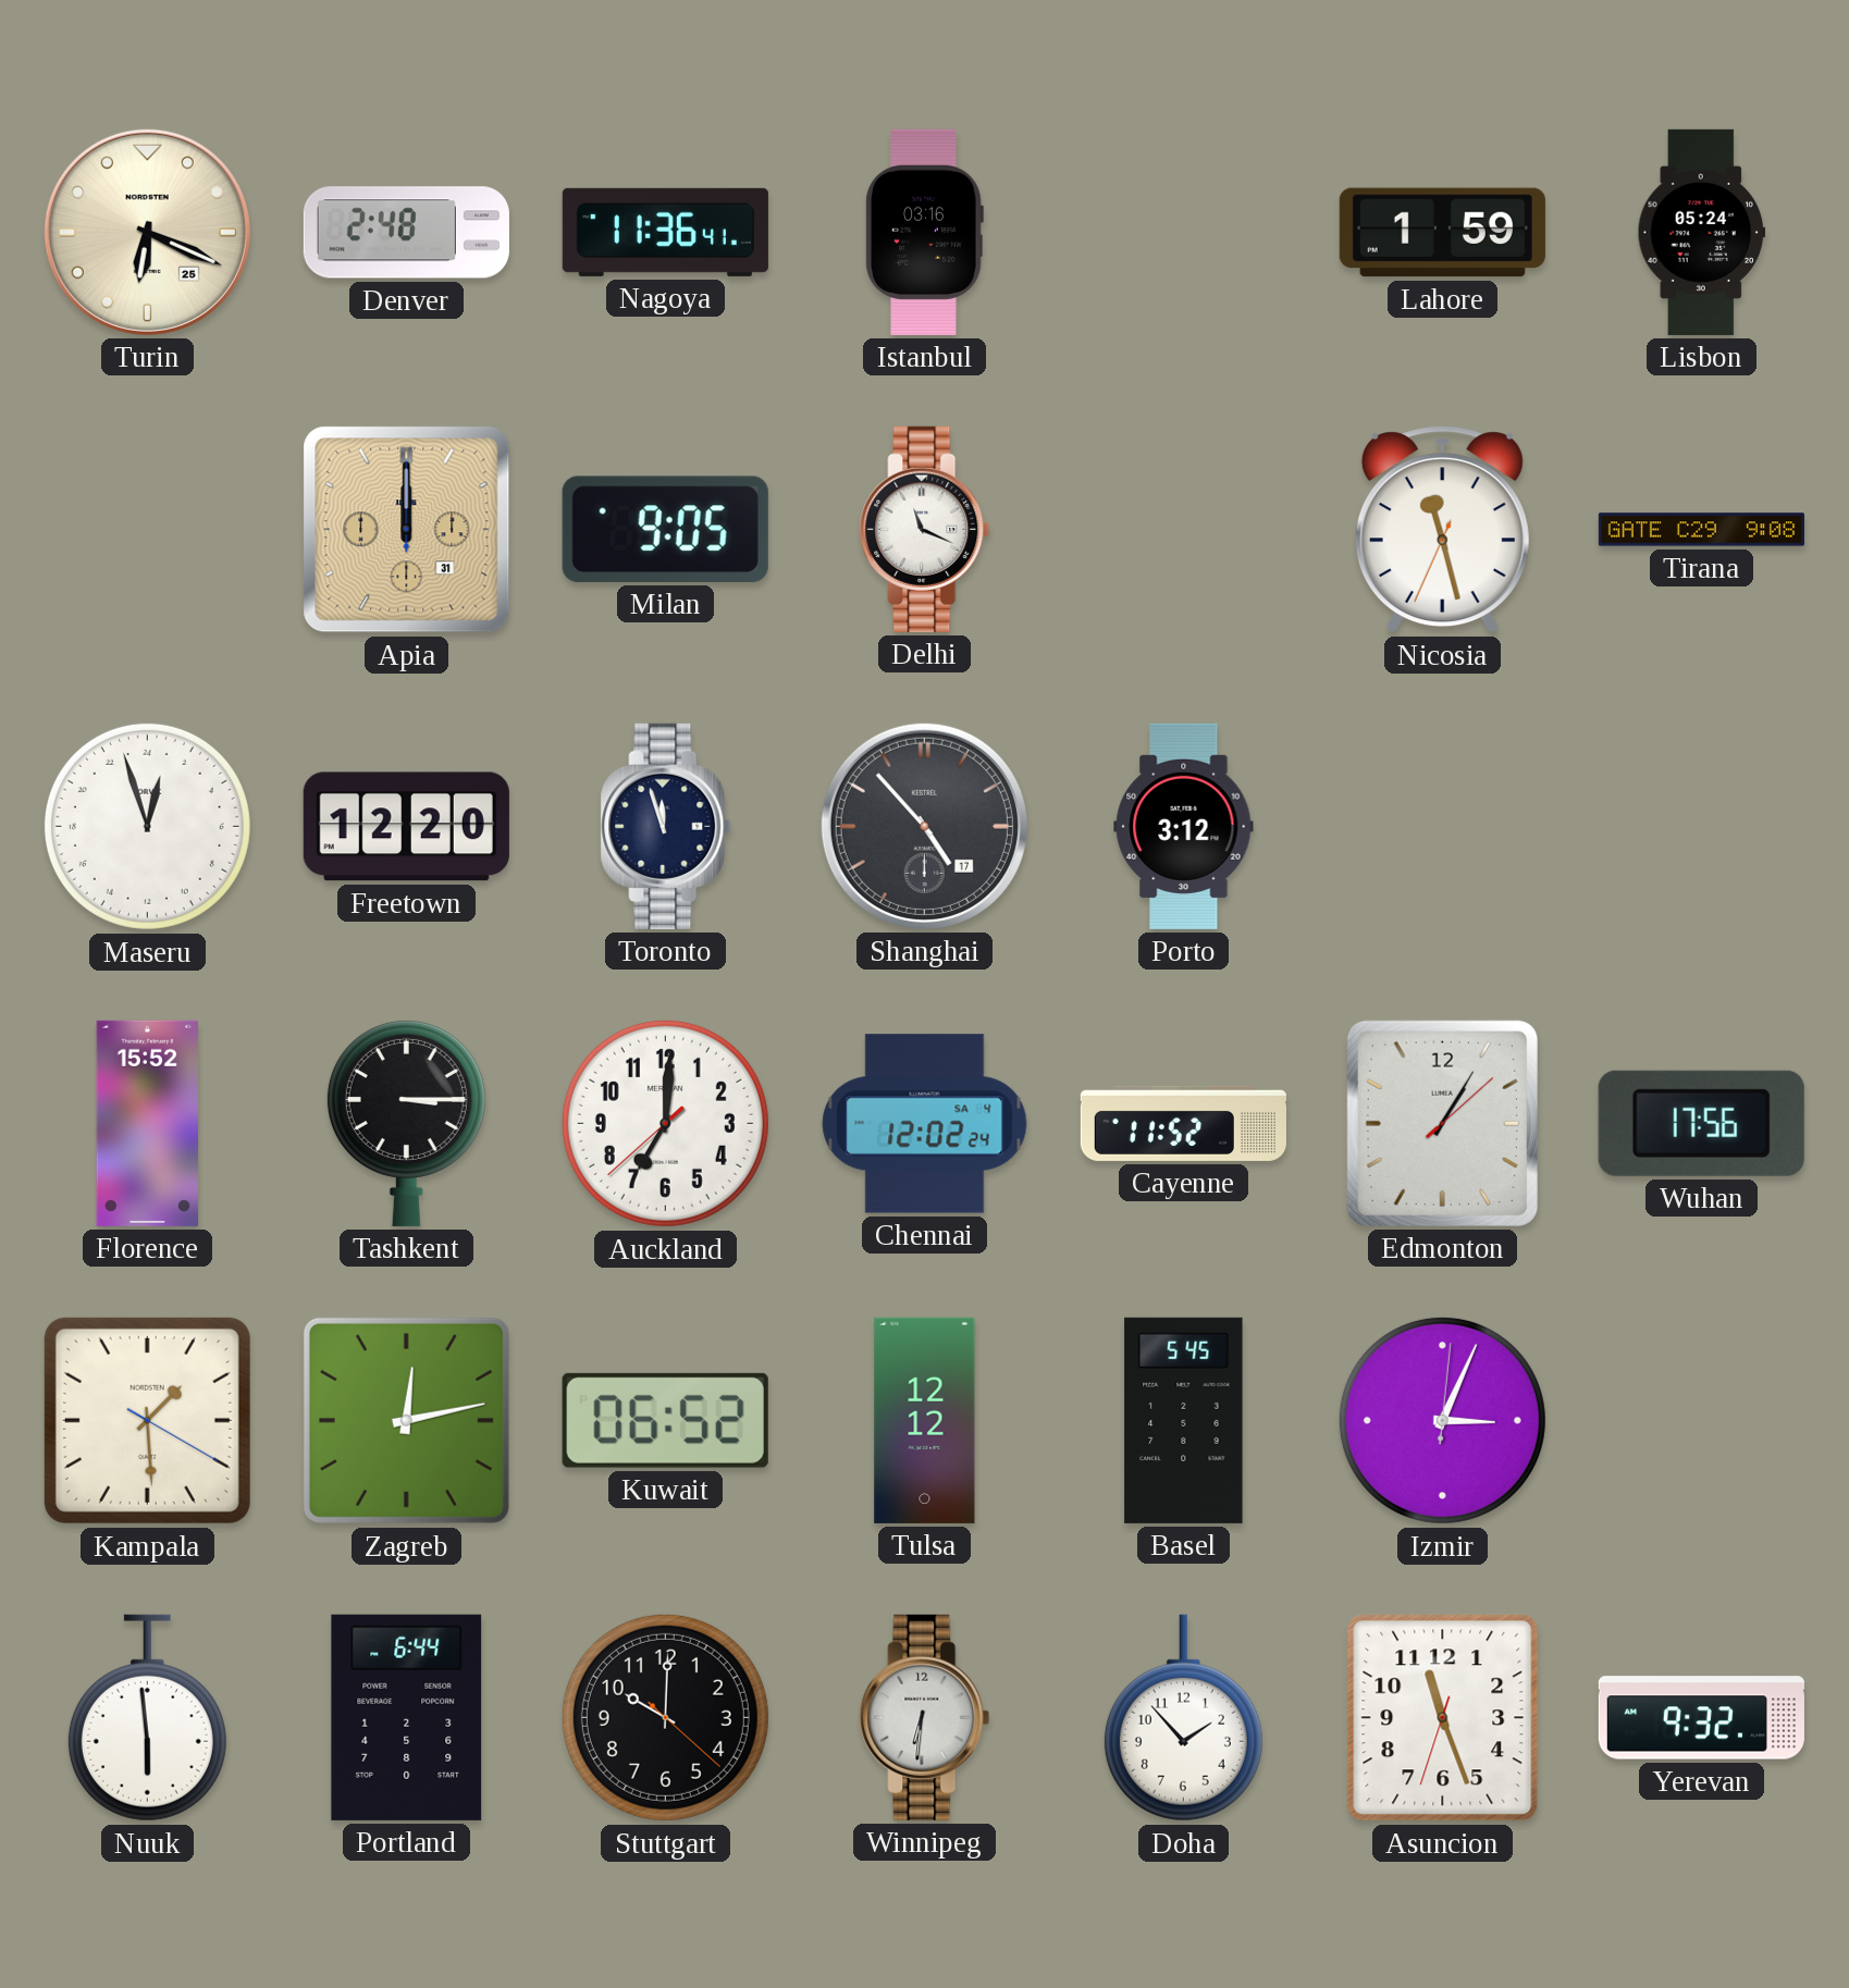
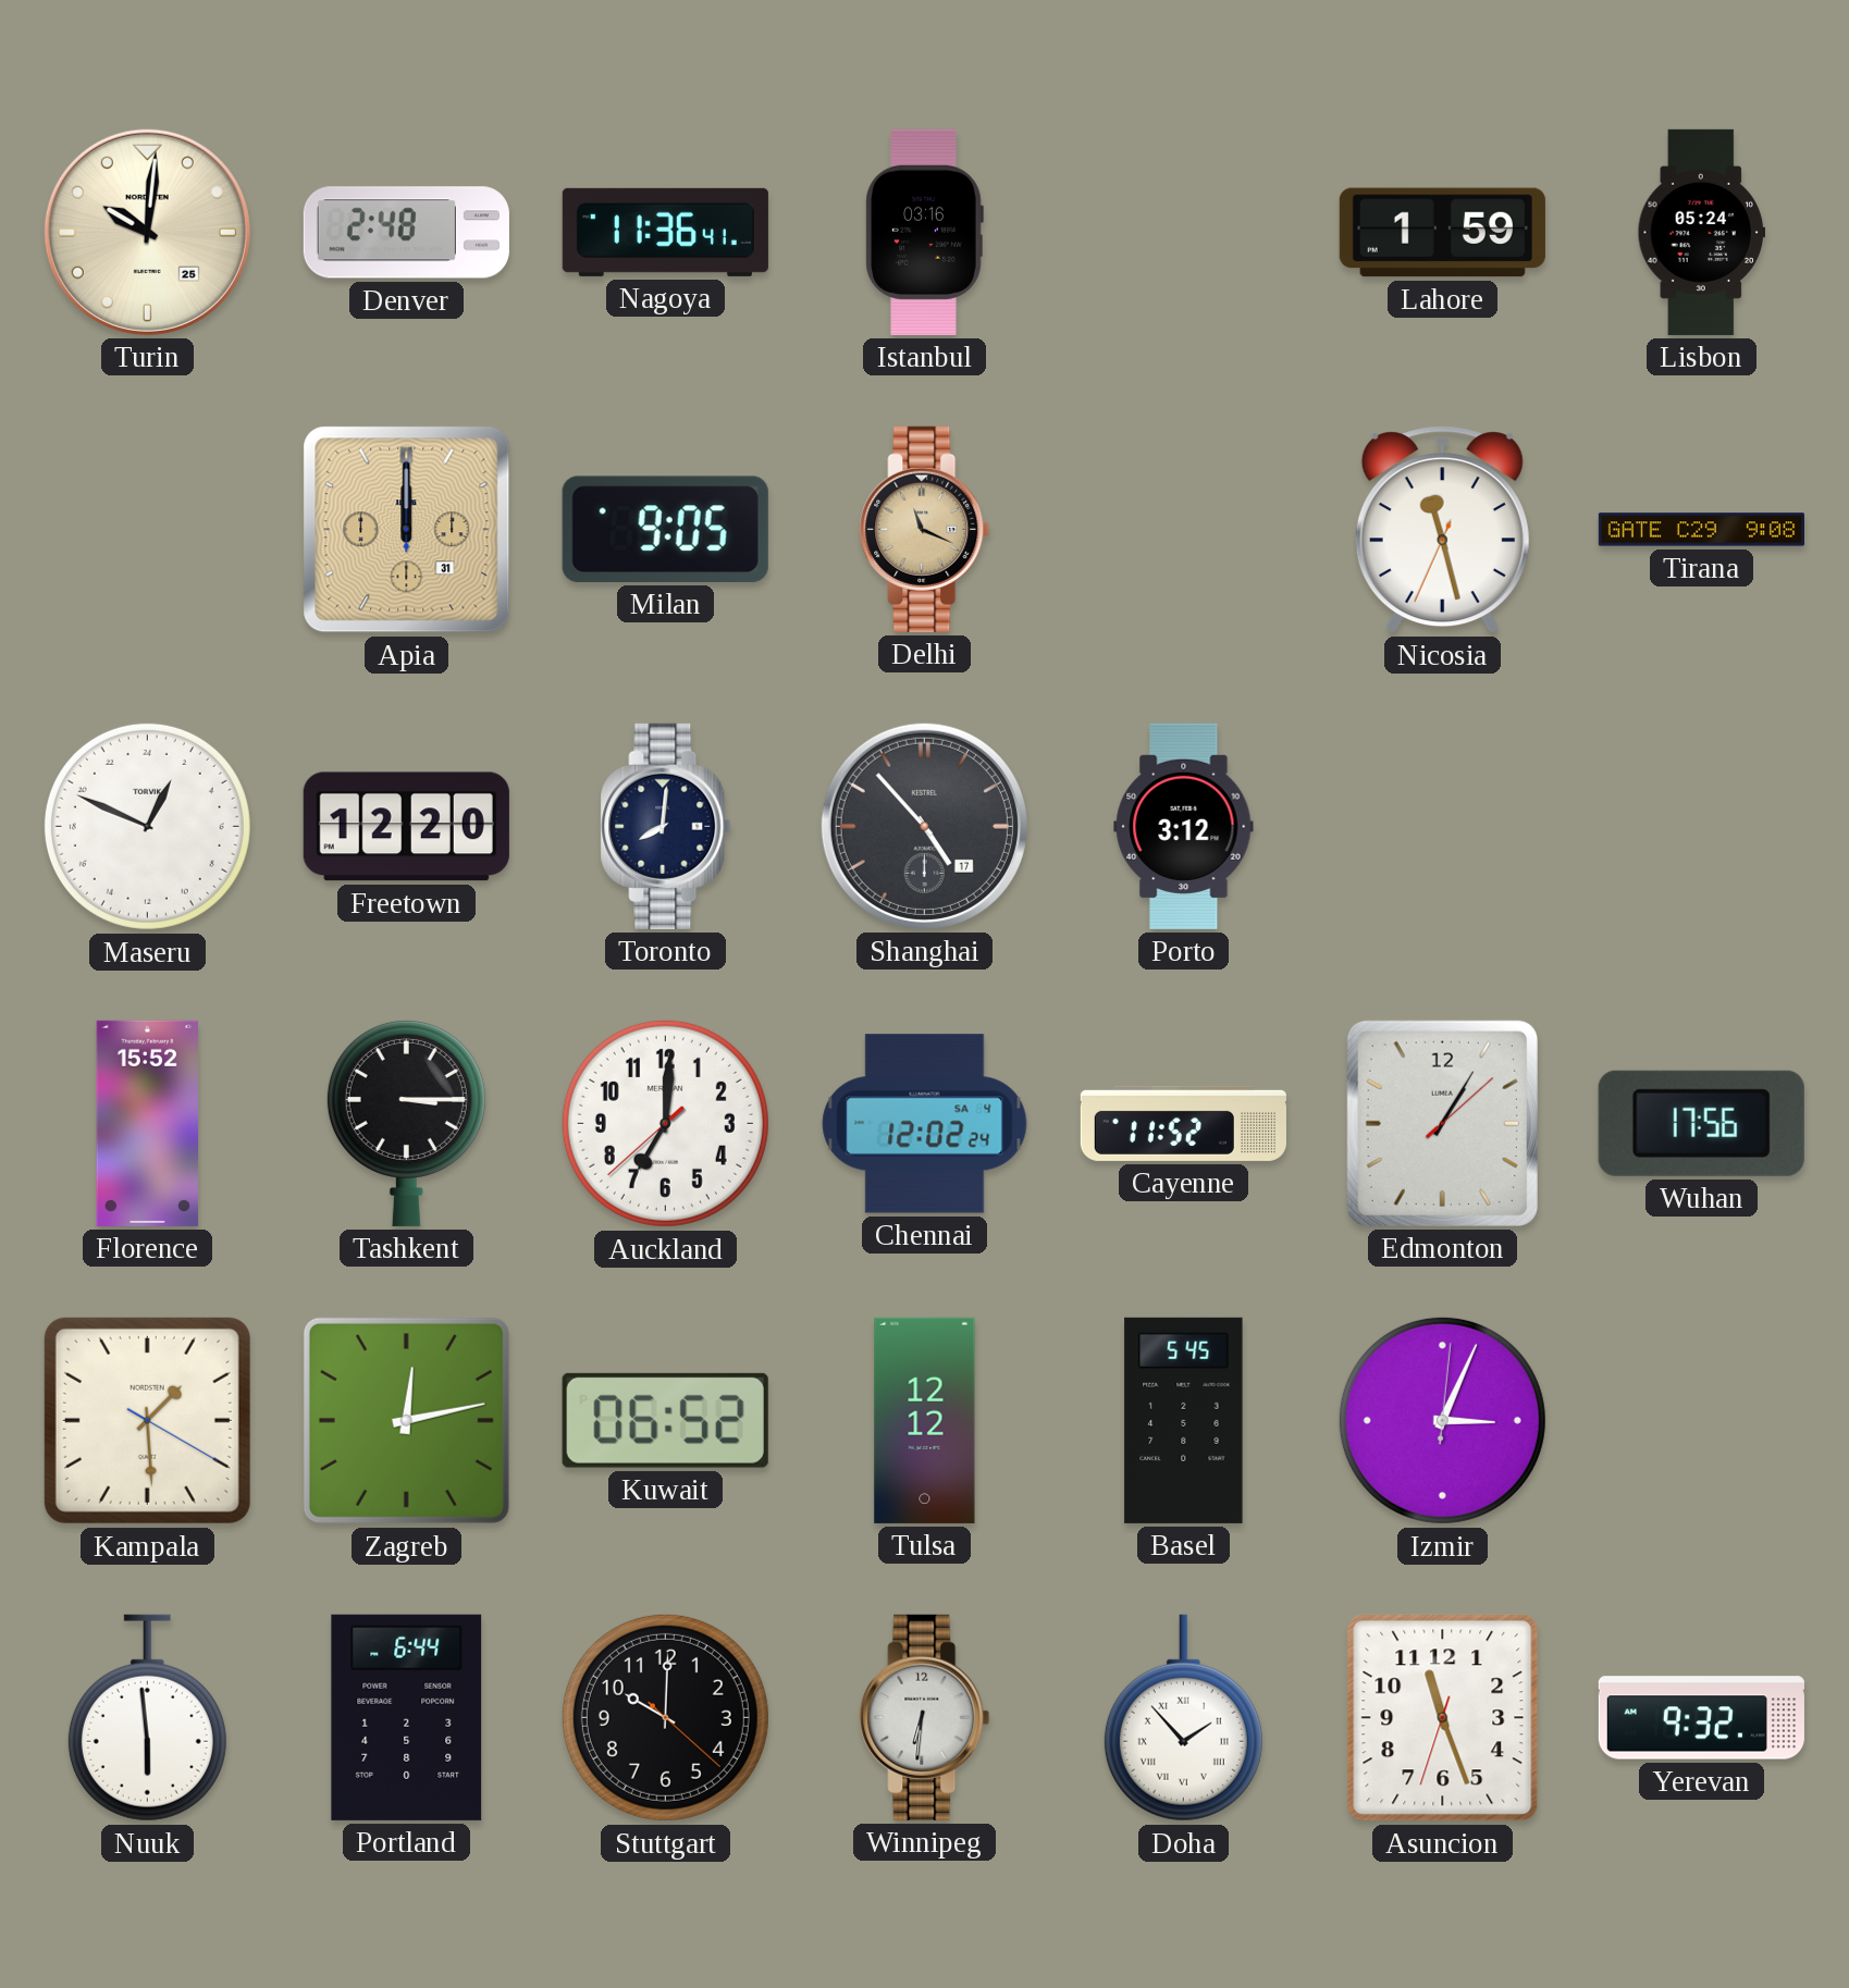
Turin: 6:19 -> 10:01 (147, 232)
Delhi dial: white -> champagne (925, 529)
Maseru: 0:57 -> 1:49 (147, 826)
Toronto: 11:57 -> 8:01 (666, 826)
Doha numerals: Arabic -> Roman (1183, 1718)
